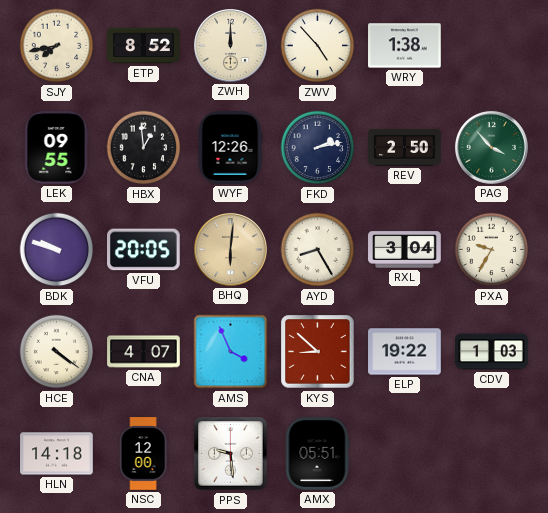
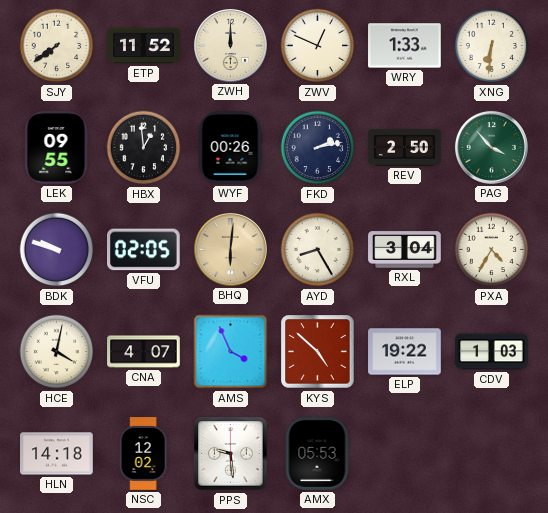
SJY: 7:43 -> 7:39 (57, 46)
ETP: 8:52 -> 11:52 (144, 46)
ZWV: 4:53 -> 12:49 (318, 46)
WRY: 1:38 -> 1:33 (405, 46)
XNG: none -> 6:31 (492, 46)
WYF: 12:26 -> 00:26 (230, 148)
VFU: 20:05 -> 02:05 (144, 250)
PXA: 9:35 -> 4:35 (492, 250)
HCE: 4:21 -> 4:02 (57, 352)
KYS: 8:52 -> 4:52 (318, 352)
NSC: 12:00 -> 12:02 (143, 454)
AMX: 05:51 -> 05:53 (317, 454)
